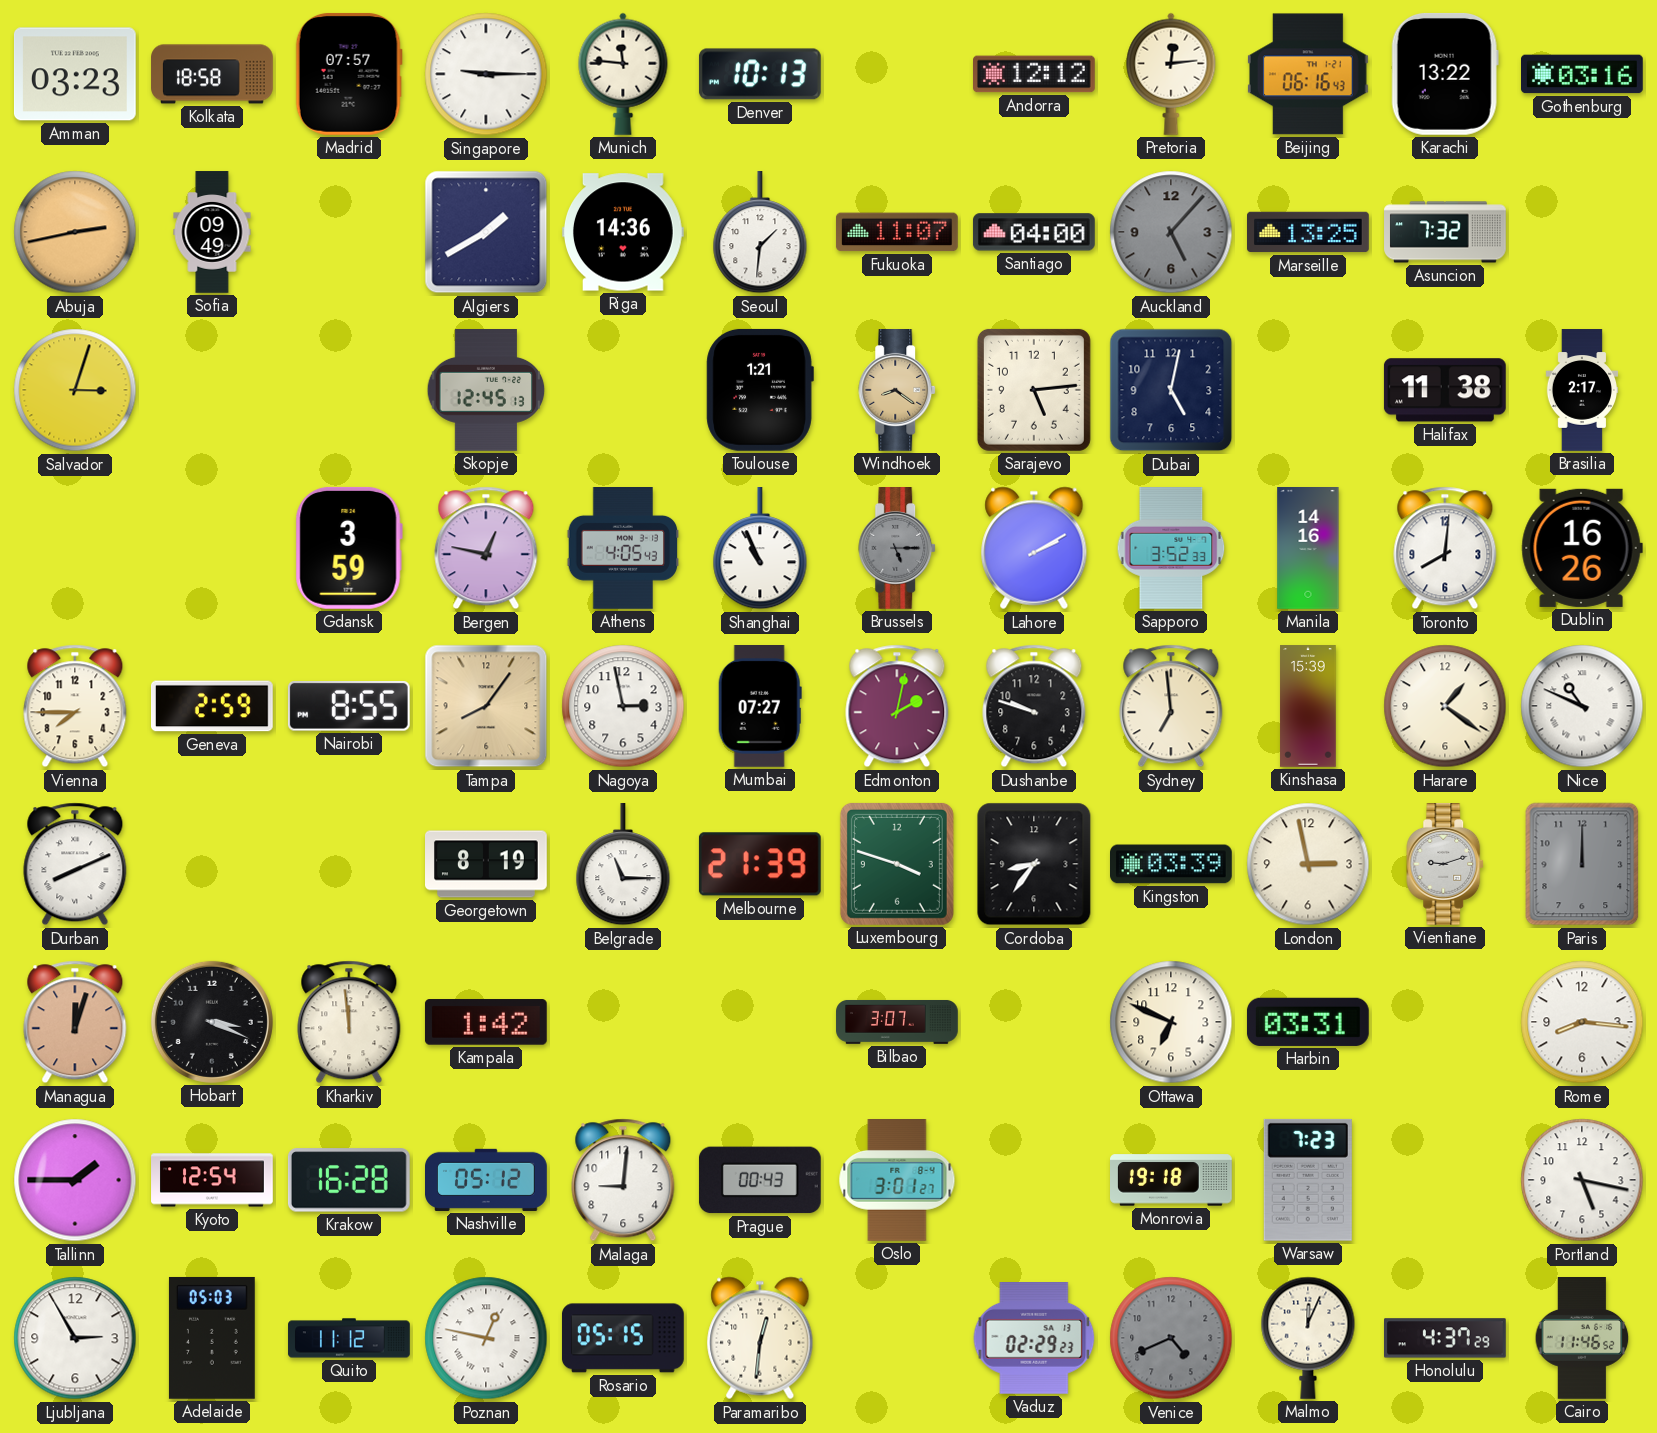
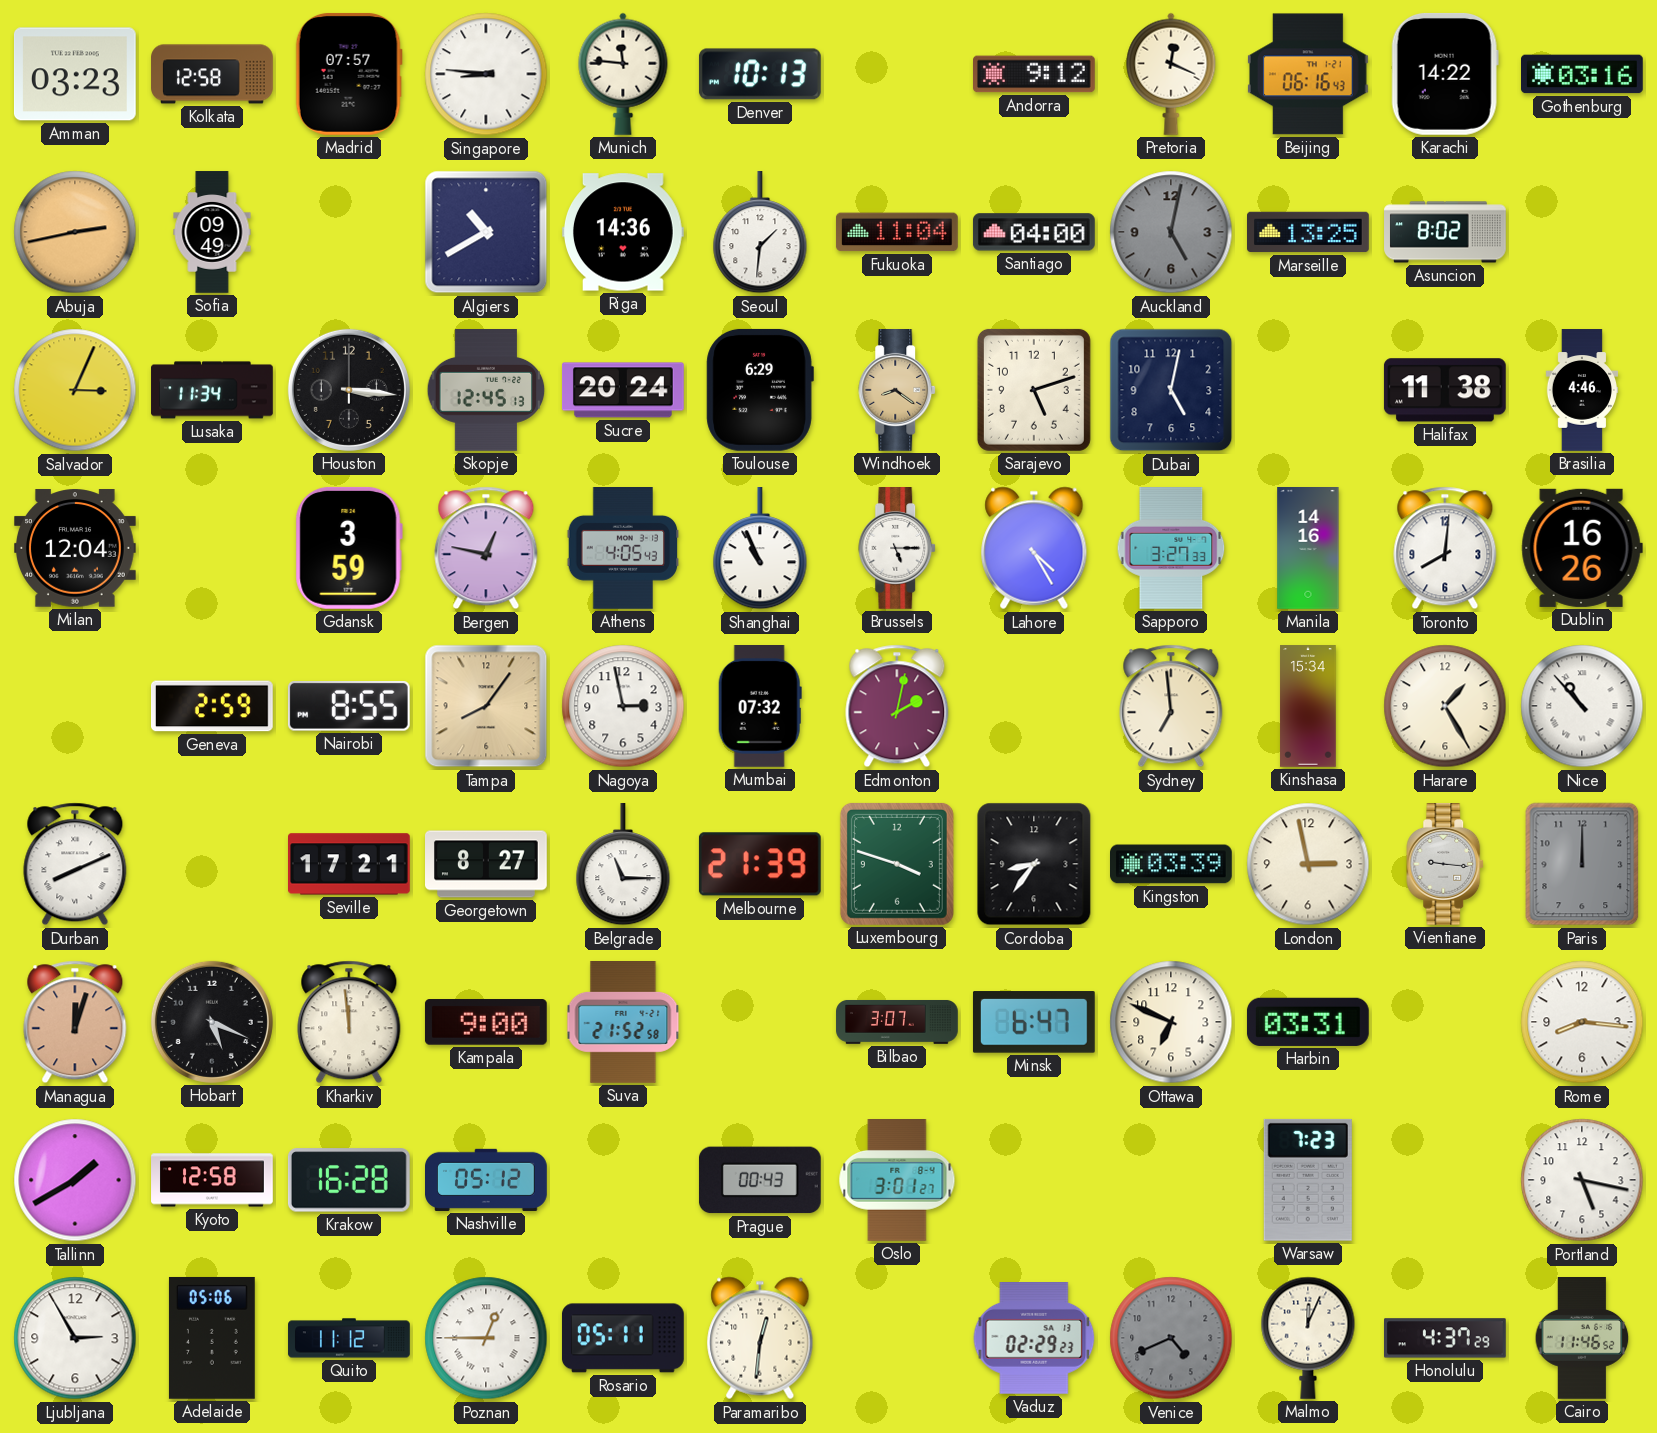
Kolkata: 18:58 -> 12:58 (212, 74)
Singapore: 9:15 -> 8:46 (486, 74)
Andorra: 12:12 -> 9:12 (1035, 74)
Pretoria: 12:14 -> 12:19 (1171, 74)
Karachi: 13:22 -> 14:22 (1445, 74)
Algiers: 1:40 -> 10:40 (486, 232)
Fukuoka: 11:07 -> 11:04 (897, 232)
Auckland: 5:07 -> 5:02 (1171, 232)
Asuncion: 7:32 -> 8:02 (1445, 232)
Salvador: 3:03 -> 3:04 (75, 390)
Lusaka: none -> 11:34 (212, 390)
Houston: none -> 3:16 (349, 390)
Sucre: none -> 20:24 (623, 390)
Toulouse: 1:21 -> 6:29 (760, 390)
Sarajevo: 5:14 -> 5:12 (1034, 390)
Brasilia: 2:17 -> 4:46 (1582, 390)
Milan: none -> 12:04 (76, 548)
Brussels dial: grey -> white (898, 549)
Lahore: 2:10 -> 4:25 (1034, 548)
Sapporo: 3:52 -> 3:27 (1171, 549)
Vienna: 7:45 -> none (75, 706)
Mumbai: 07:27 -> 07:32 (760, 707)
Dushanbe: 9:48 -> none (1034, 706)
Kinshasa: 15:39 -> 15:34 (1308, 706)
Harare: 1:21 -> 1:25 (1445, 706)
Nice: 10:49 -> 10:53 (1582, 706)
Seville: none -> 17:21 (350, 864)
Georgetown: 8:19 -> 8:27 (487, 864)
Vientiane: 9:12 -> 9:16 (1446, 865)
Hobart: 3:19 -> 5:19 (212, 1022)
Kampala: 1:42 -> 9:00 (486, 1022)
Suva: none -> 21:52 (623, 1023)
Minsk: none -> 6:47 (1034, 1022)
Tallinn: 1:45 -> 1:40 (75, 1180)
Kyoto: 12:54 -> 12:58 (212, 1180)
Malaga: 9:01 -> none (623, 1180)
Monrovia: 19:18 -> none (1172, 1180)
Adelaide: 05:03 -> 05:06 (212, 1338)
Poznan: 12:47 -> 12:45 (486, 1338)
Rosario: 05:15 -> 05:11 (623, 1338)
